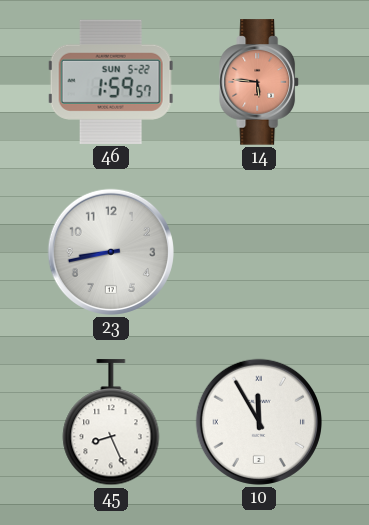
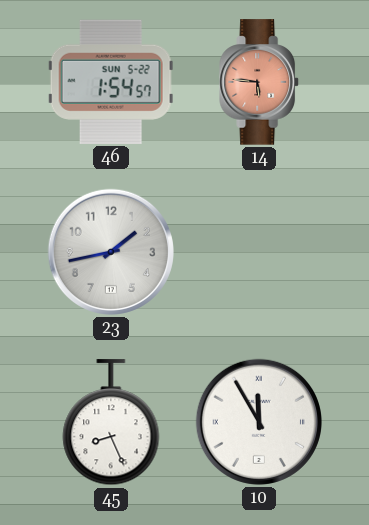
46: 1:59 -> 1:54 (111, 82)
23: 8:43 -> 1:43 (111, 252)
